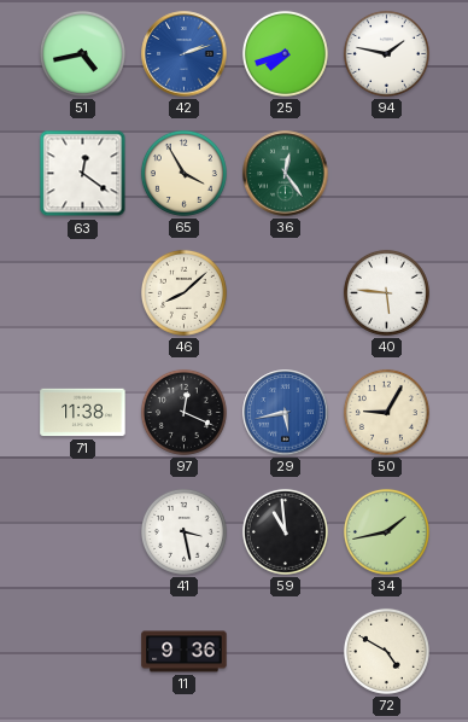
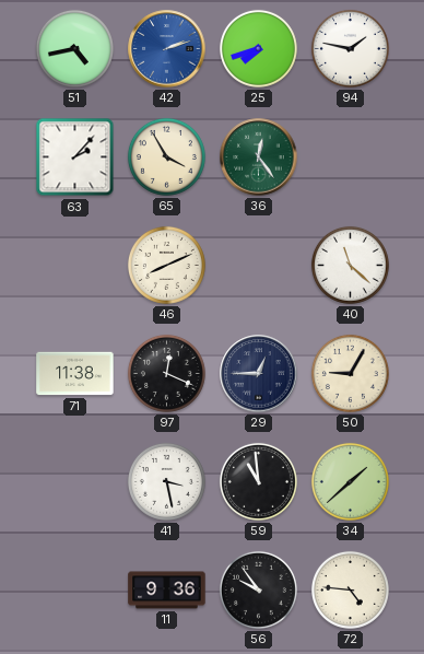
63: 12:21 -> 2:07 (75, 157)
46: 8:08 -> 8:11 (166, 265)
40: 5:46 -> 11:22 (350, 265)
29: 5:43 -> 12:45 (259, 374)
29 dial: blue -> navy (259, 374)
34: 1:43 -> 1:38 (350, 481)
56: none -> 9:54 (258, 589)
72: 4:50 -> 4:46 (350, 589)
